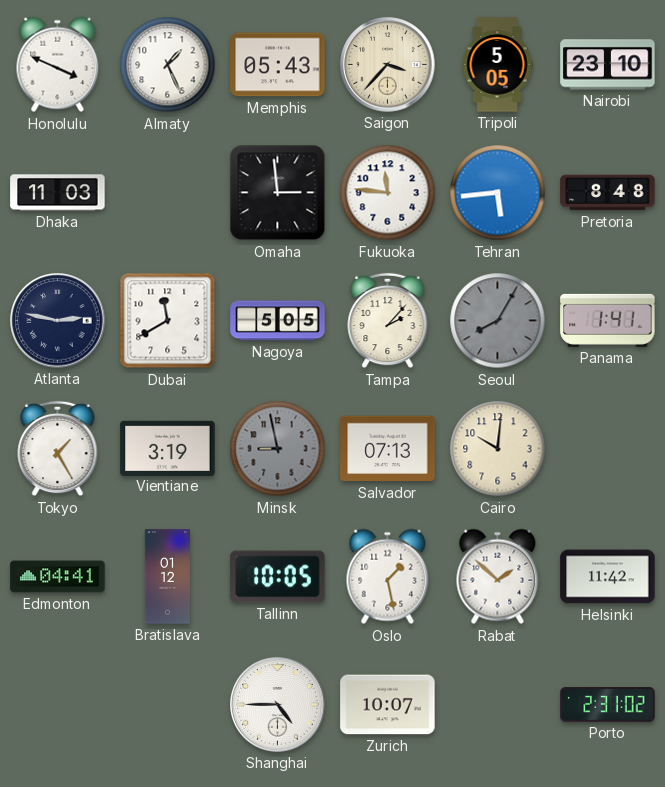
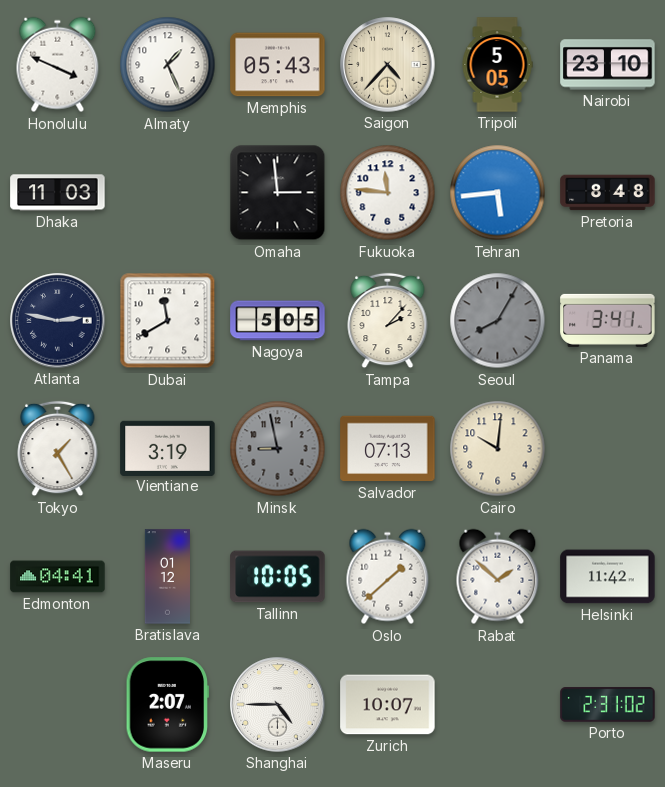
Saigon: 3:37 -> 4:37 (388, 65)
Panama: 1:41 -> 3:41 (608, 320)
Oslo: 1:28 -> 1:38 (388, 577)
Maseru: none -> 2:07 (168, 705)
